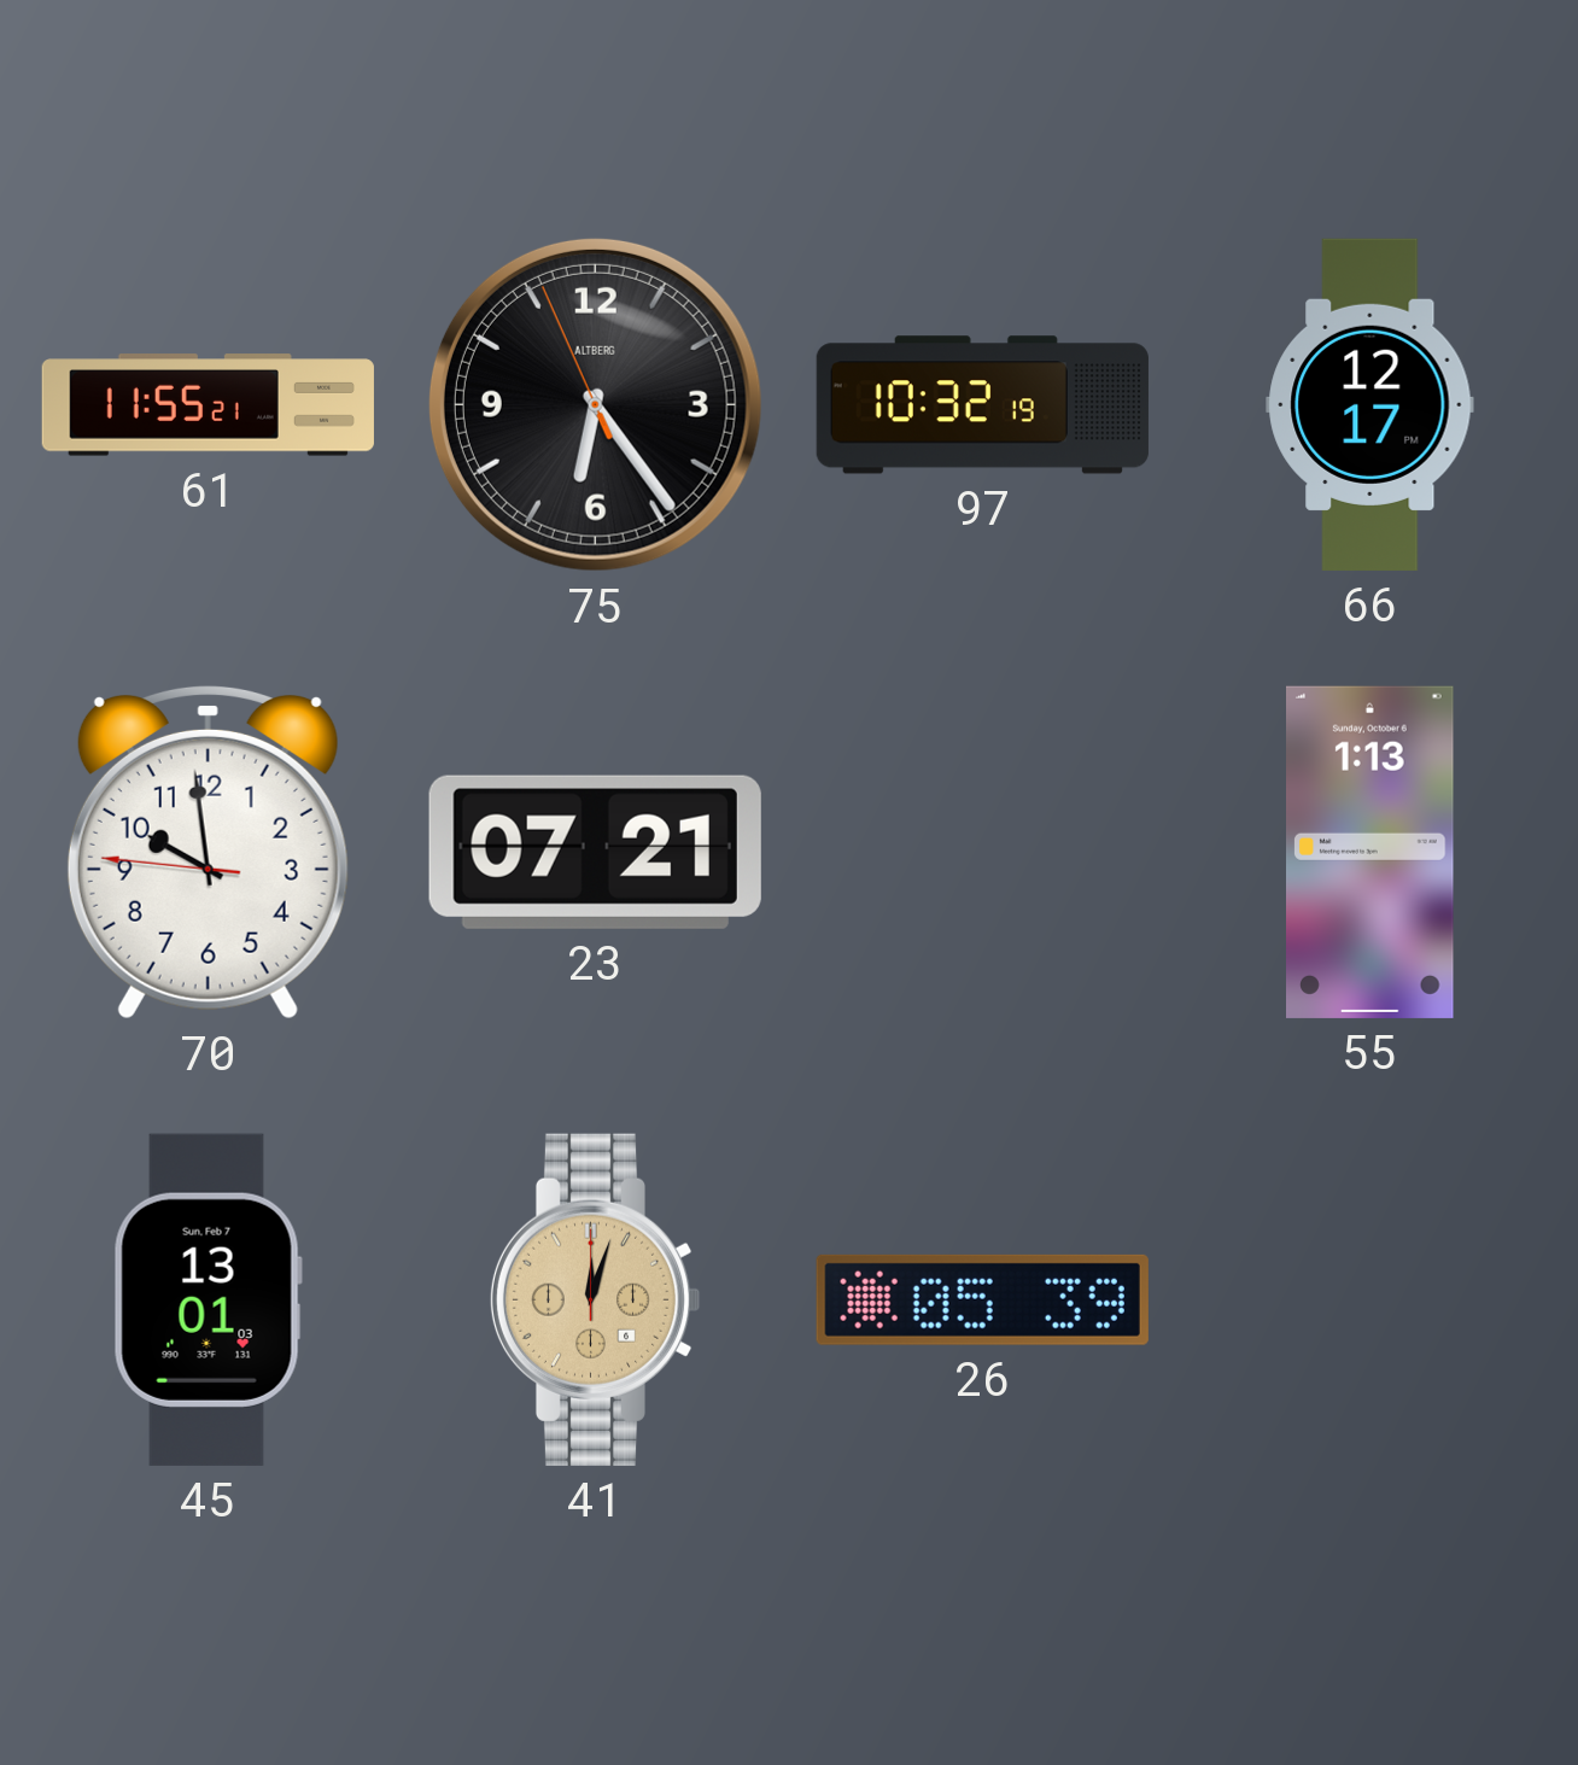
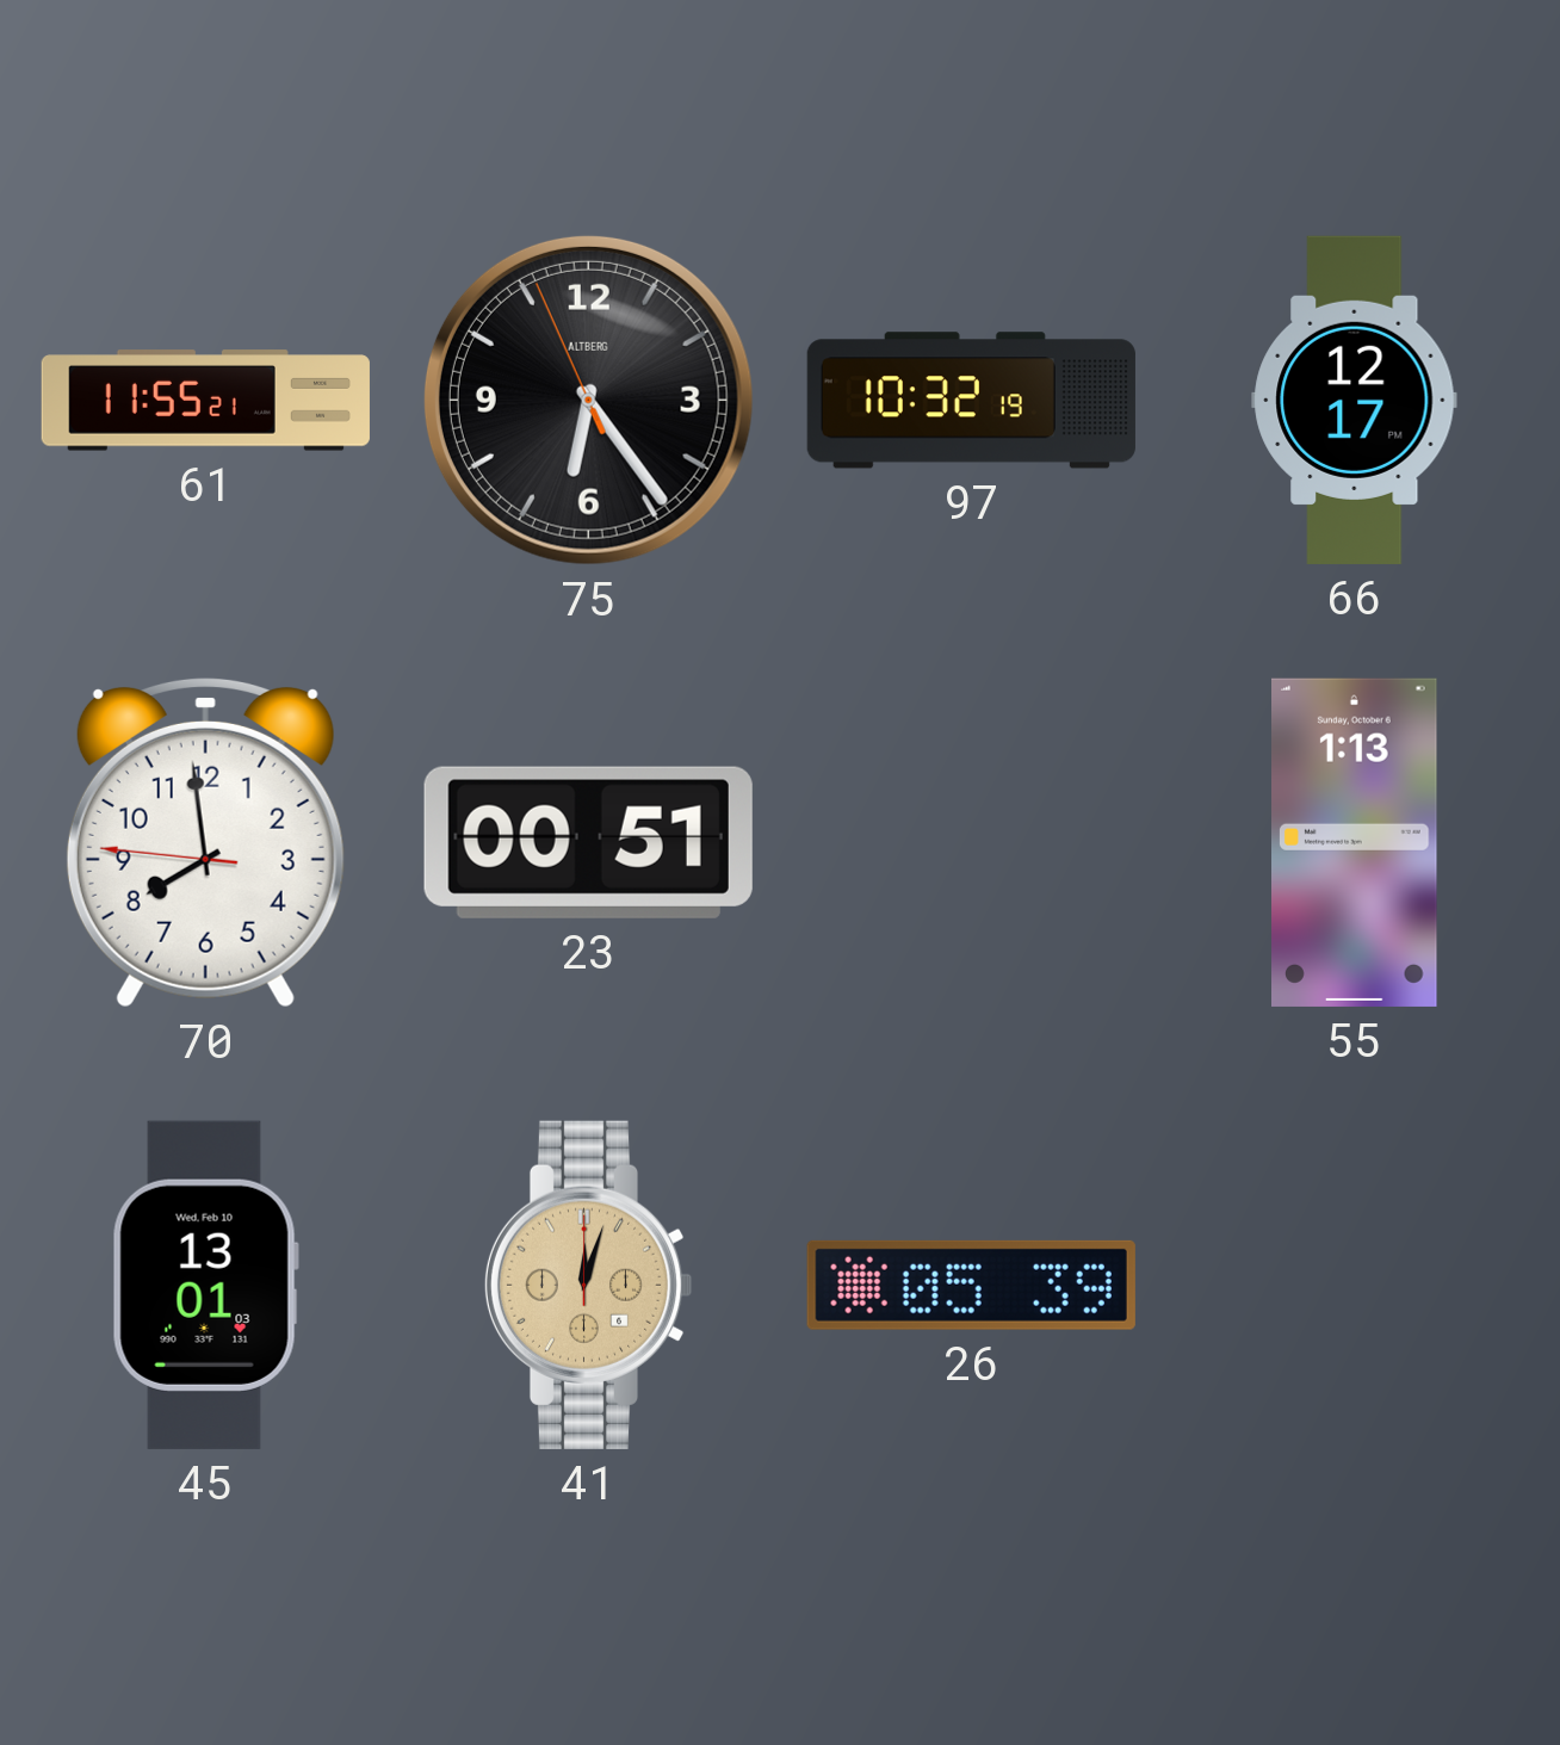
70: 9:58 -> 7:58 (205, 842)
23: 07:21 -> 00:51 (588, 842)
45 date: Sun, Feb 7 -> Wed, Feb 10 (205, 1285)
